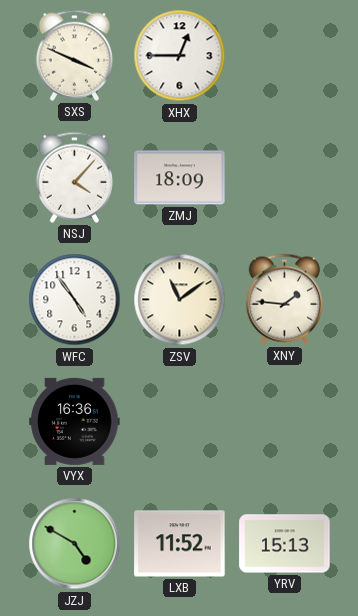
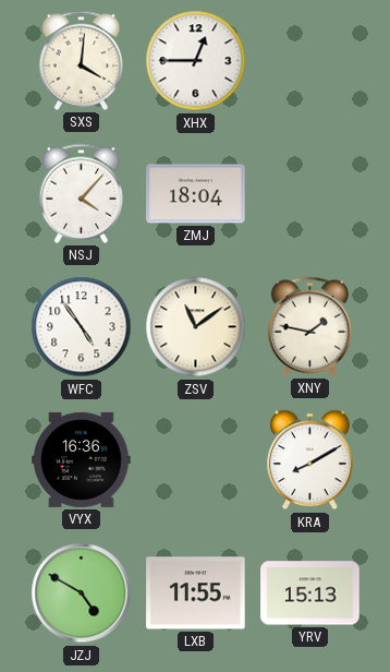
SXS: 3:49 -> 4:01 (82, 60)
ZMJ: 18:09 -> 18:04 (196, 194)
XNY: 1:46 -> 1:47 (310, 326)
KRA: none -> 8:10 (310, 460)
LXB: 11:52 -> 11:55 (196, 593)
